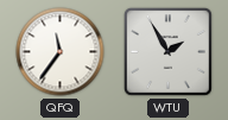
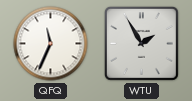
QFQ: 11:36 -> 11:34 (51, 44)
